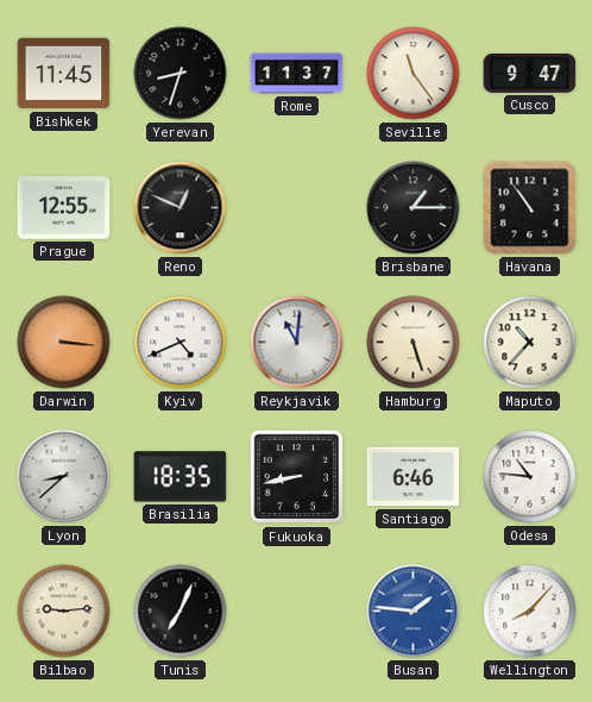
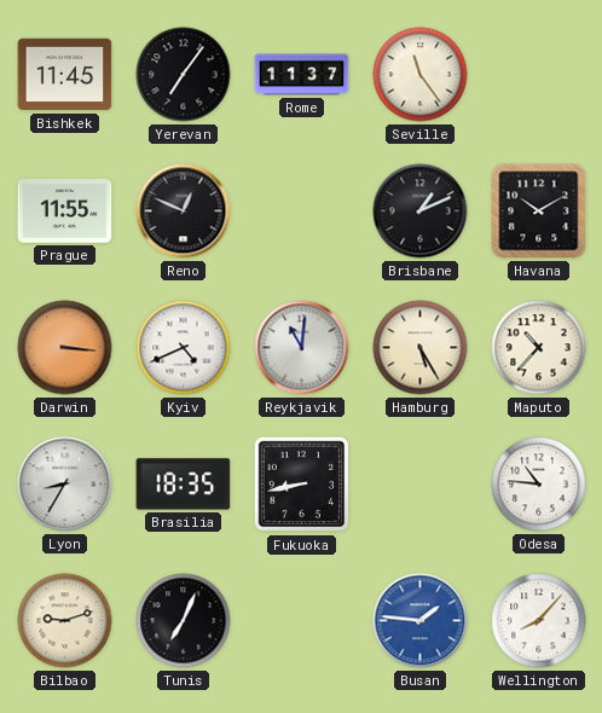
Yerevan: 8:33 -> 7:06 (184, 75)
Cusco: 9:47 -> none (530, 74)
Prague: 12:55 -> 11:55 (65, 211)
Brisbane: 1:15 -> 1:11 (421, 211)
Havana: 10:54 -> 10:10 (539, 211)
Hamburg: 5:27 -> 5:25 (421, 348)
Lyon: 8:38 -> 8:35 (65, 485)
Santiago: 6:46 -> none (414, 477)
Bilbao: 9:14 -> 9:12 (65, 621)
